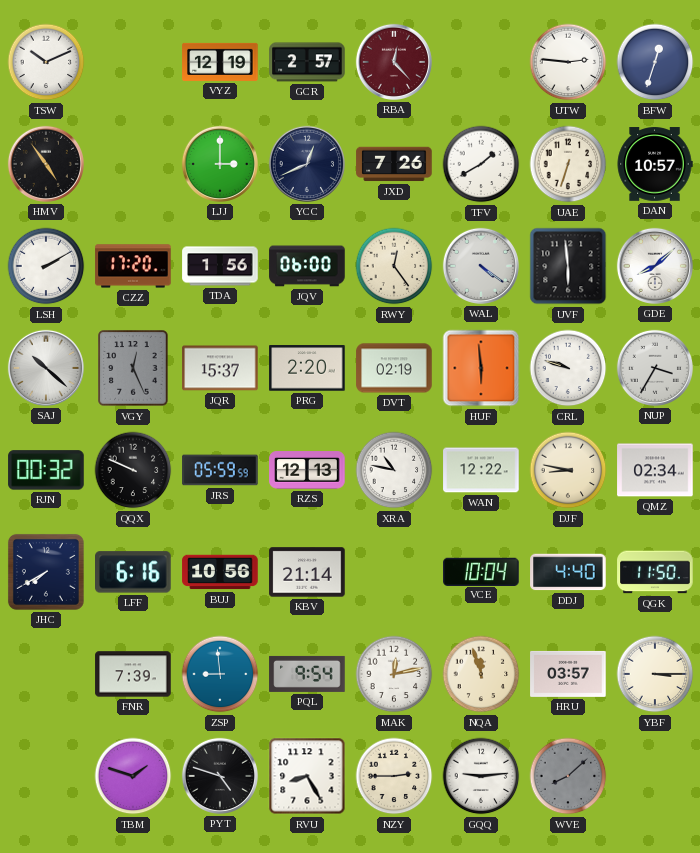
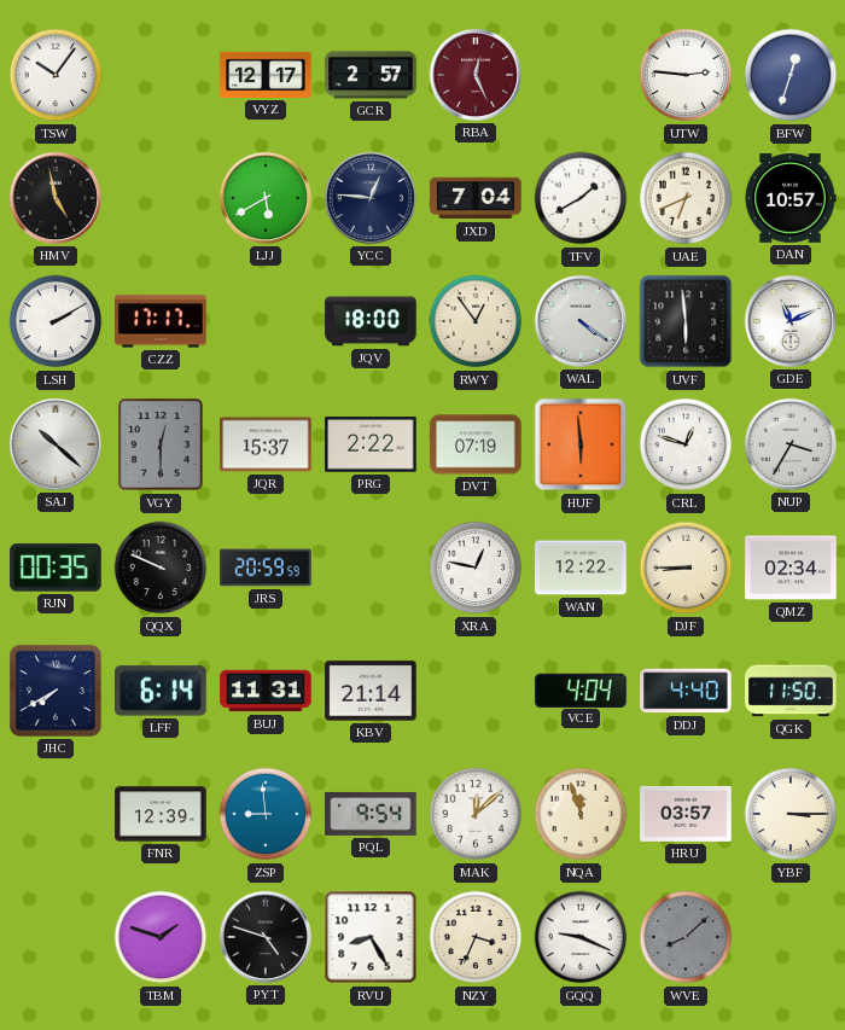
TSW: 10:11 -> 10:06 (56, 75)
VYZ: 12:19 -> 12:17 (266, 75)
RBA: 12:23 -> 12:26 (476, 75)
HMV: 4:54 -> 4:58 (56, 198)
LJJ: 3:00 -> 5:40 (266, 198)
YCC: 12:41 -> 12:46 (371, 198)
JXD: 7:26 -> 7:04 (476, 198)
UAE: 6:33 -> 6:41 (686, 198)
CZZ: 17:20 -> 17:17 (161, 321)
TDA: 1:56 -> none (220, 266)
JQV: 06:00 -> 18:00 (371, 321)
RWY: 12:24 -> 12:54 (476, 321)
GDE: 8:08 -> 11:11 (791, 321)
VGY: 12:26 -> 12:30 (161, 444)
PRG: 2:20 -> 2:22 (371, 444)
DVT: 02:19 -> 07:19 (476, 444)
CRL: 9:48 -> 12:48 (686, 444)
RJN: 00:32 -> 00:35 (56, 568)
JRS: 05:59 -> 20:59 (266, 568)
RZS: 12:13 -> none (307, 470)
XRA: 10:47 -> 12:47 (476, 568)
DJF: 8:47 -> 8:45 (686, 568)
LFF: 6:16 -> 6:14 (161, 691)
BUJ: 10:56 -> 11:31 (266, 691)
VCE: 10:04 -> 4:04 (581, 689)
FNR: 7:39 -> 12:39 (161, 814)
MAK: 12:13 -> 12:08 (476, 814)
NZY: 2:45 -> 3:34 (476, 937)
GQQ: 9:14 -> 9:19 (581, 937)
